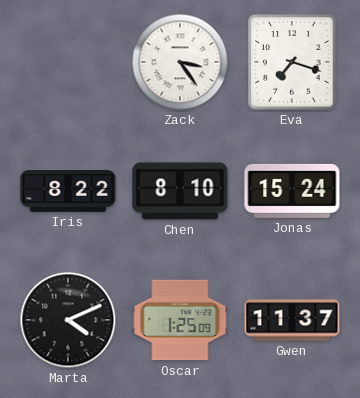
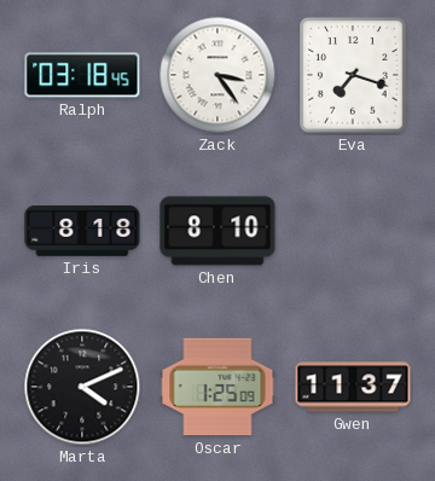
Ralph: none -> 03:18 (82, 75)
Iris: 8:22 -> 8:18 (82, 232)
Jonas: 15:24 -> none (292, 191)
